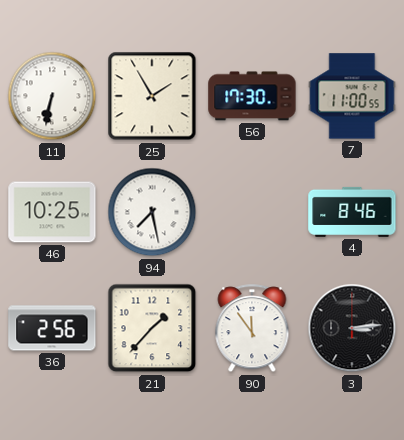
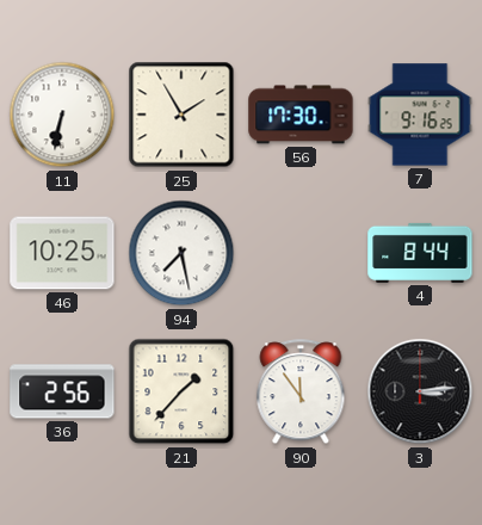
7: 11:00 -> 9:16 (420, 115)
4: 8:46 -> 8:44 (420, 253)
